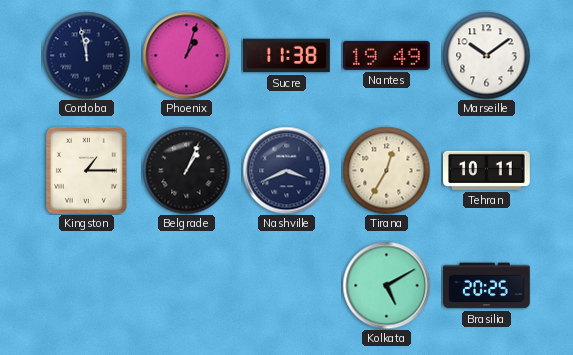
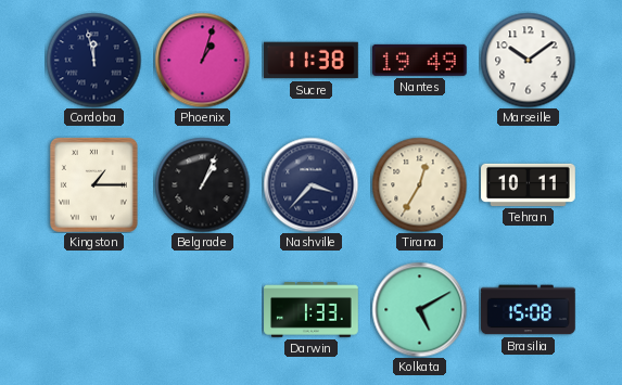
Nashville: 3:41 -> 3:37 (310, 184)
Darwin: none -> 1:33 (312, 310)
Brasilia: 20:25 -> 15:08 (529, 310)
